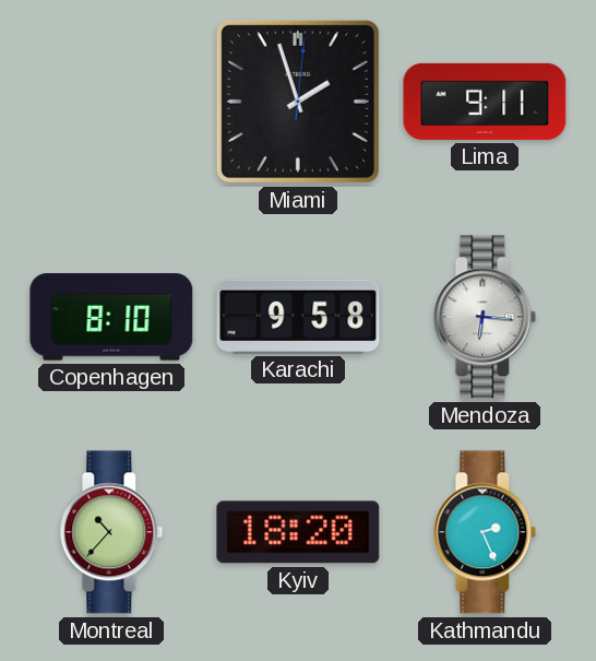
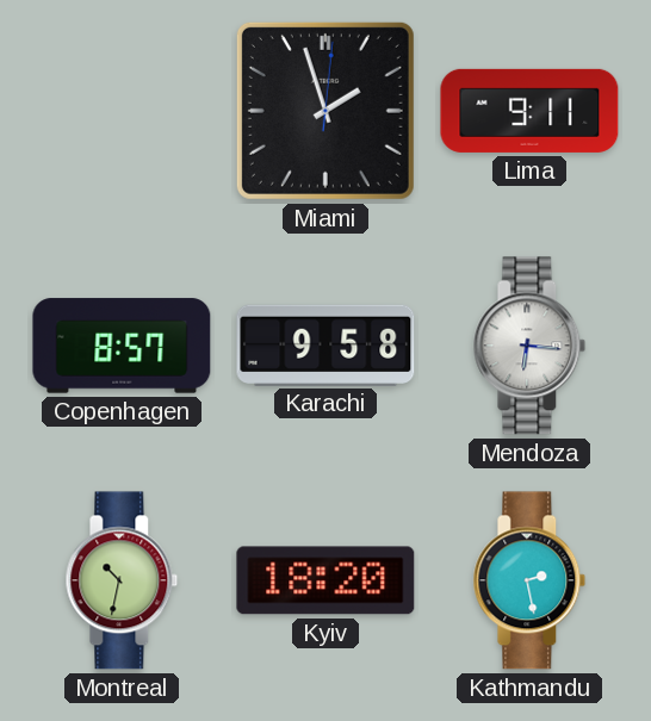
Copenhagen: 8:10 -> 8:57 (122, 346)
Montreal: 10:37 -> 10:32 (122, 580)
Kathmandu: 2:26 -> 2:28 (529, 580)
